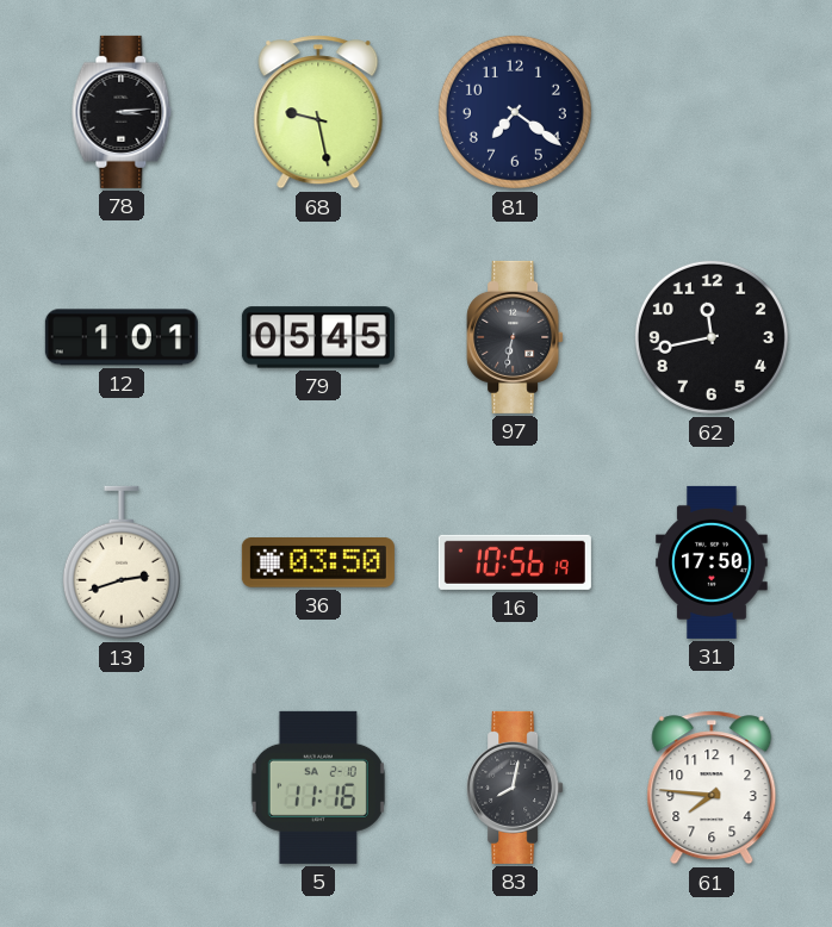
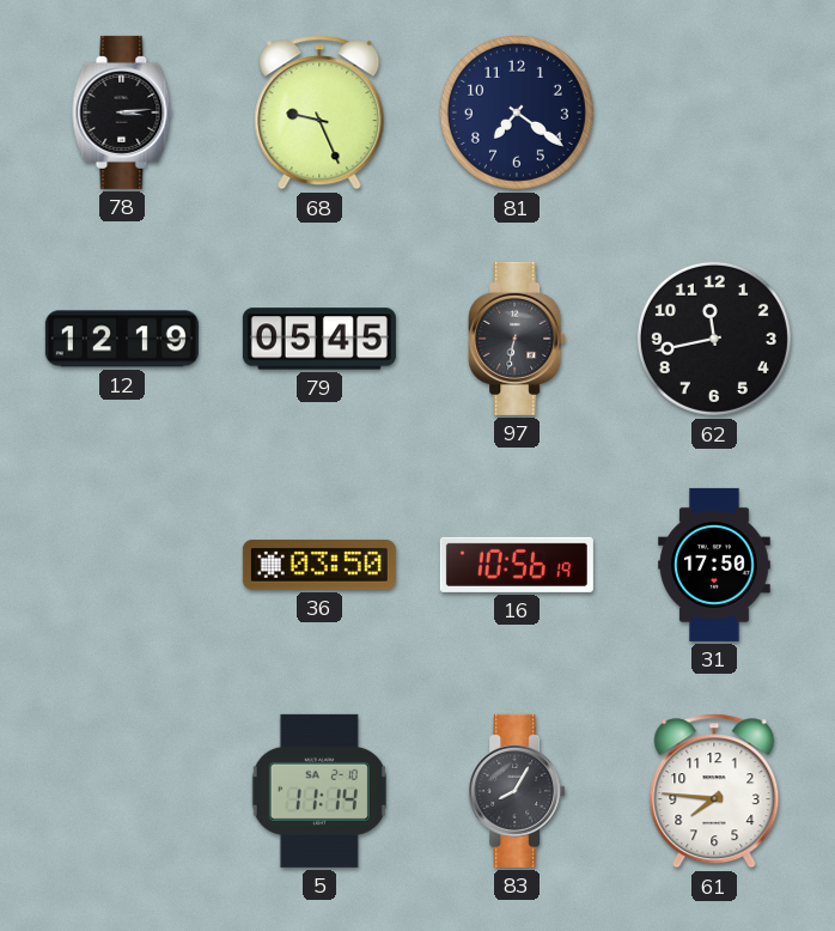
68: 9:28 -> 9:26 (319, 112)
12: 1:01 -> 12:19 (122, 339)
13: 2:42 -> none (122, 562)
5: 11:16 -> 11:14 (319, 791)
83: 8:02 -> 8:05 (517, 791)
